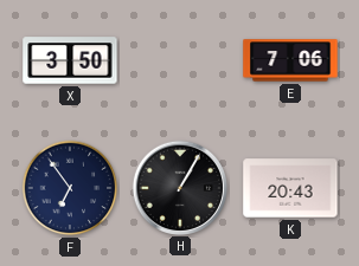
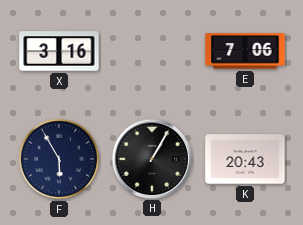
X: 3:50 -> 3:16 (59, 51)
F: 6:54 -> 5:55 (59, 159)
